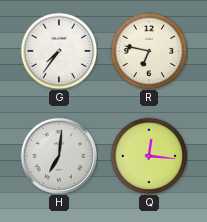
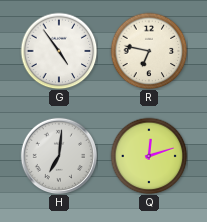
G: 7:36 -> 4:54 (59, 51)
Q: 12:16 -> 12:12 (149, 156)
